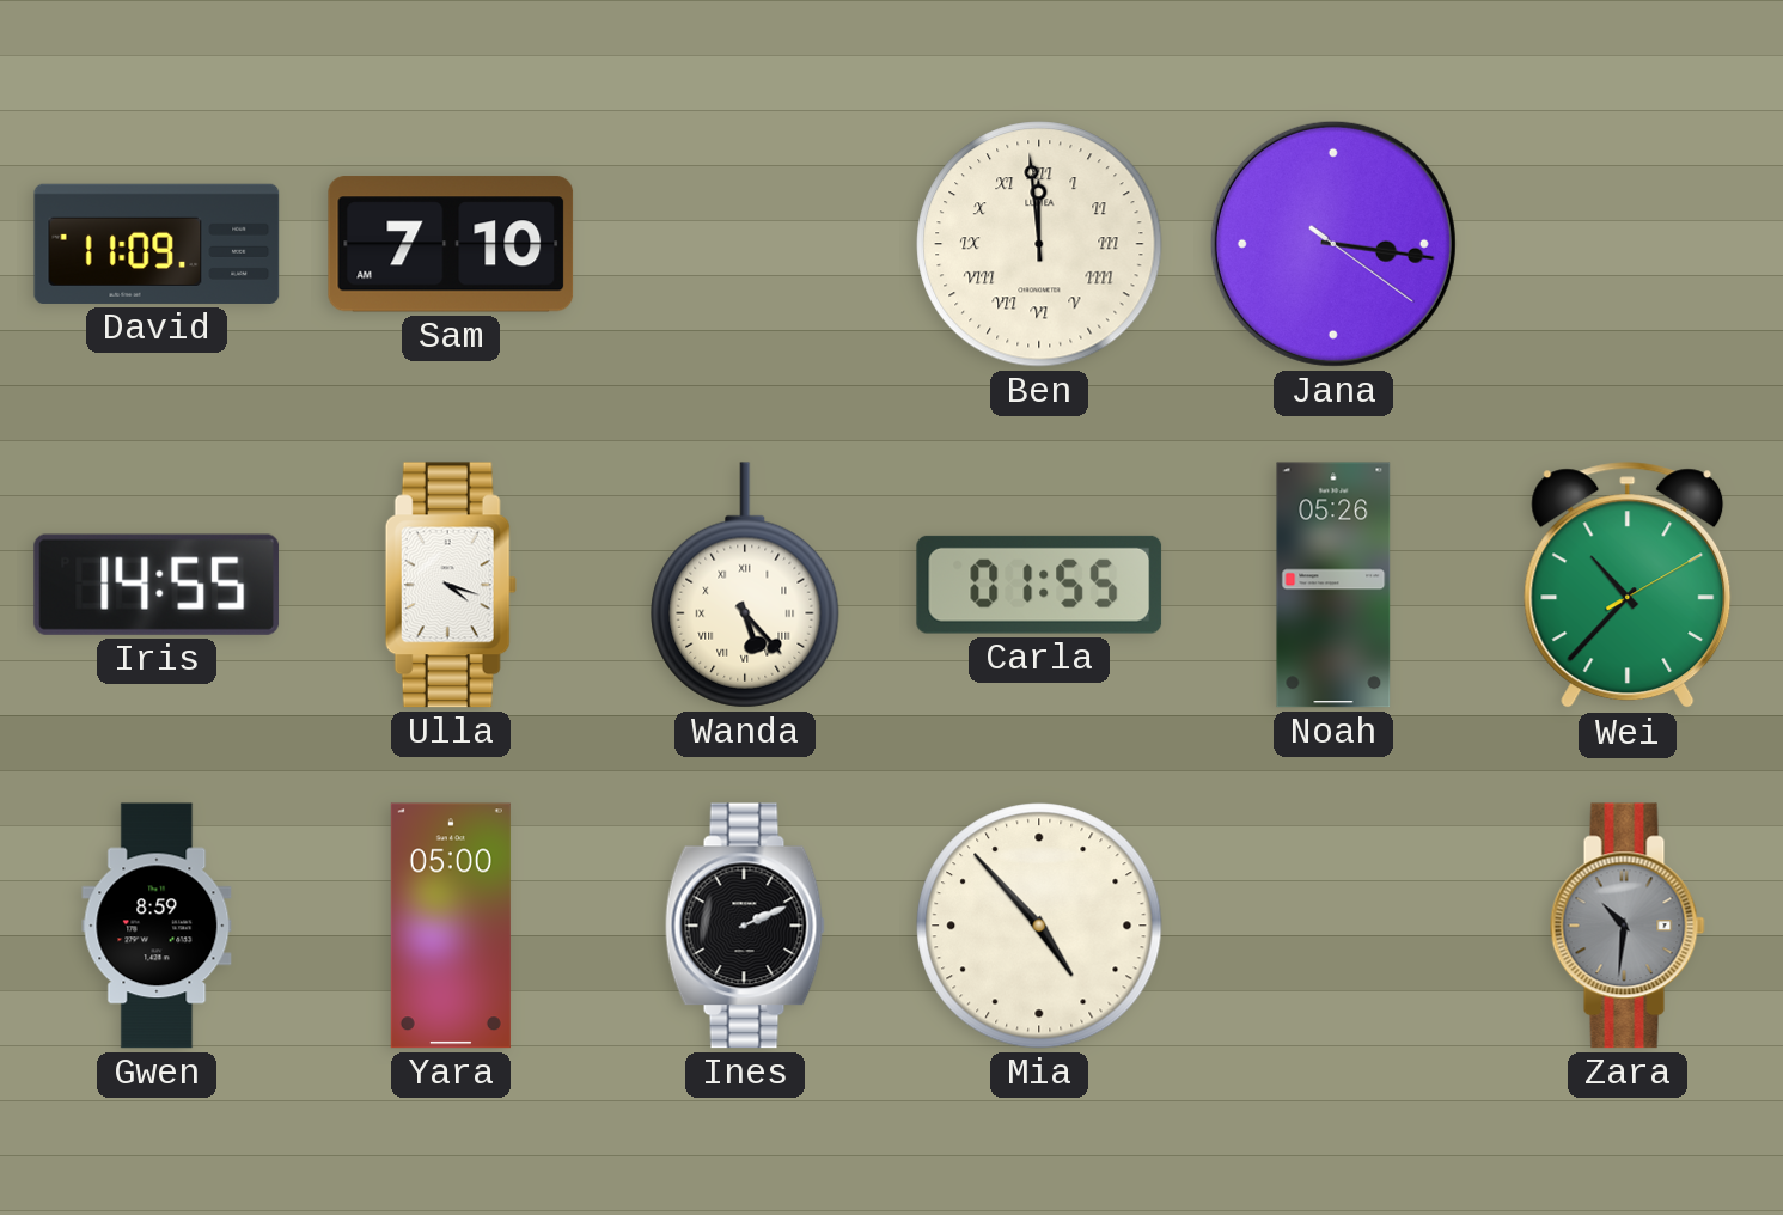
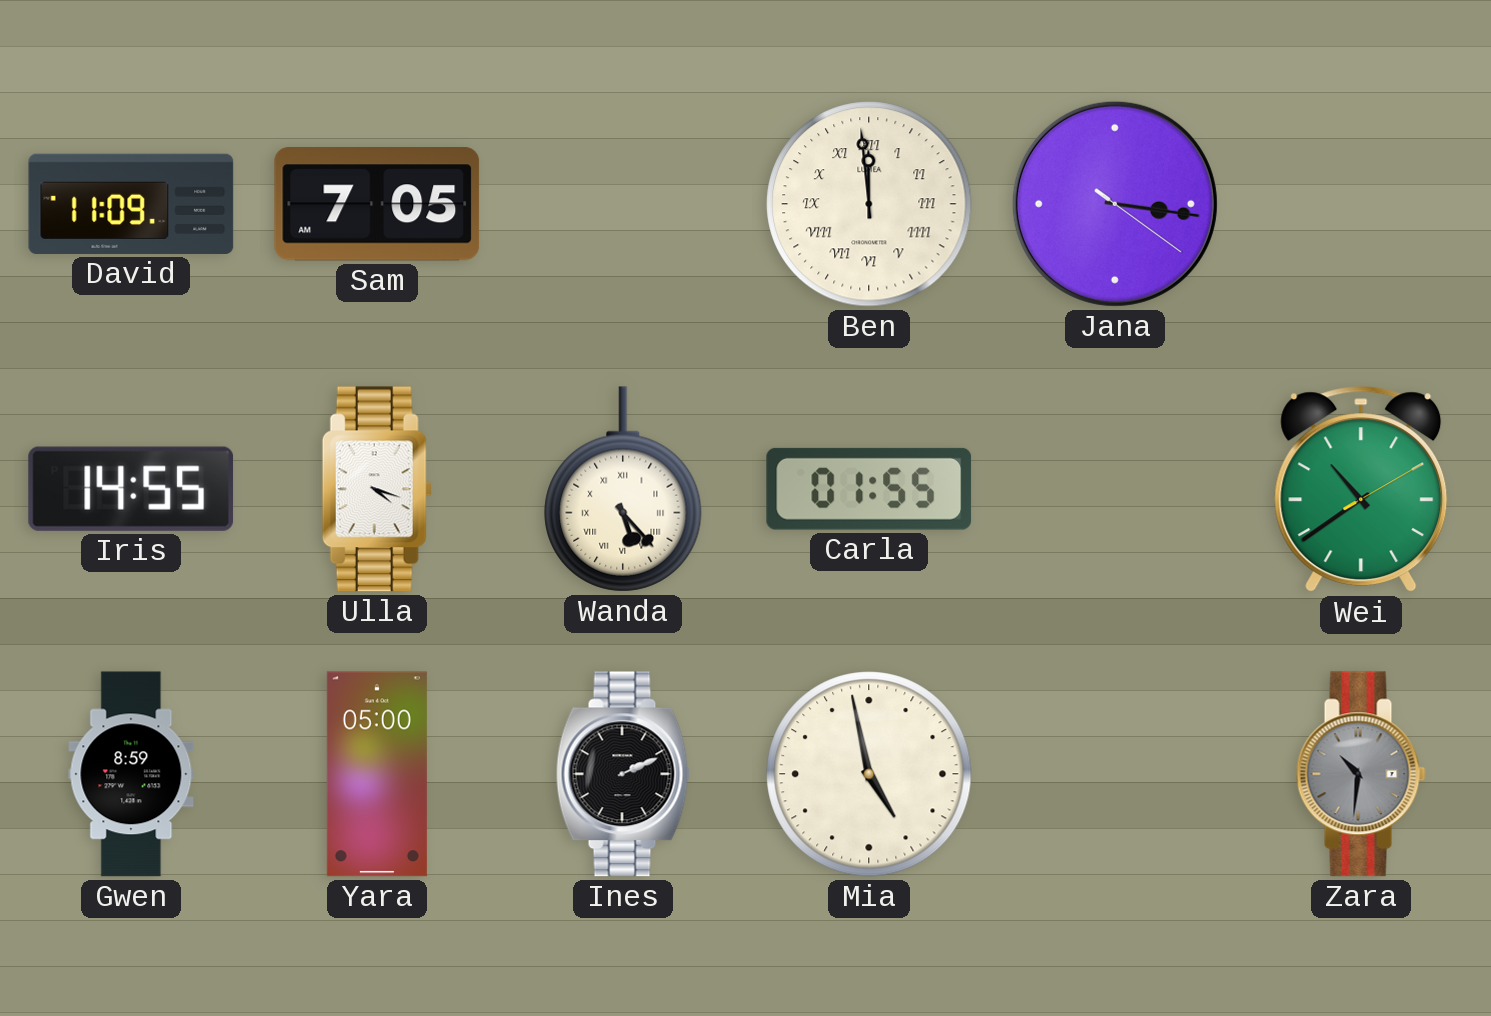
Sam: 7:10 -> 7:05 (377, 204)
Noah: 05:26 -> none (1333, 585)
Wei: 10:37 -> 10:39 (1361, 490)
Mia: 4:53 -> 4:58 (869, 774)
